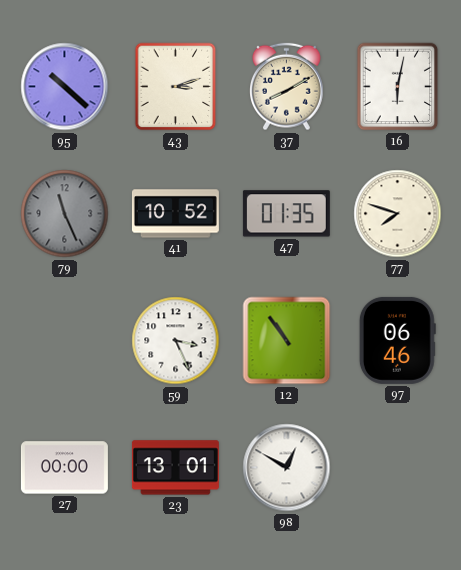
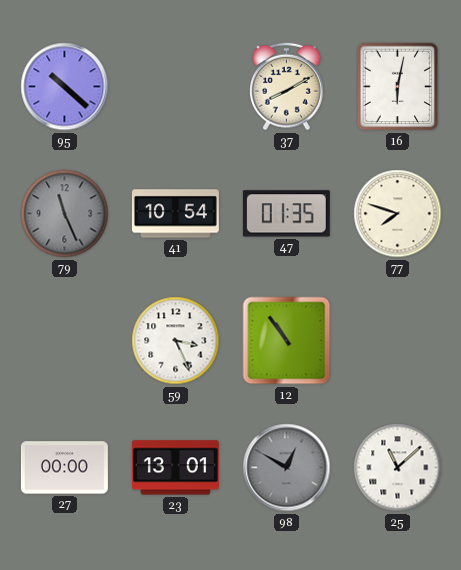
43: 3:12 -> none (176, 87)
41: 10:52 -> 10:54 (175, 214)
97: 06:46 -> none (397, 340)
98 dial: white -> grey (287, 468)
25: none -> 11:08 (398, 468)
